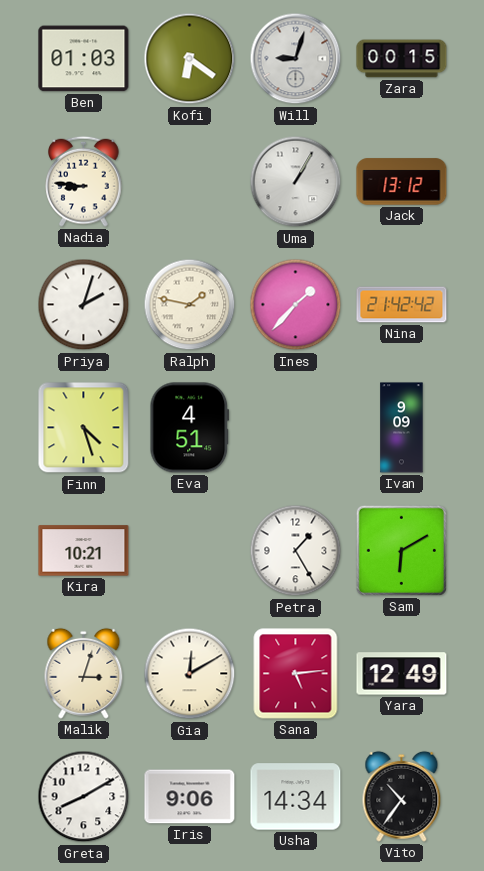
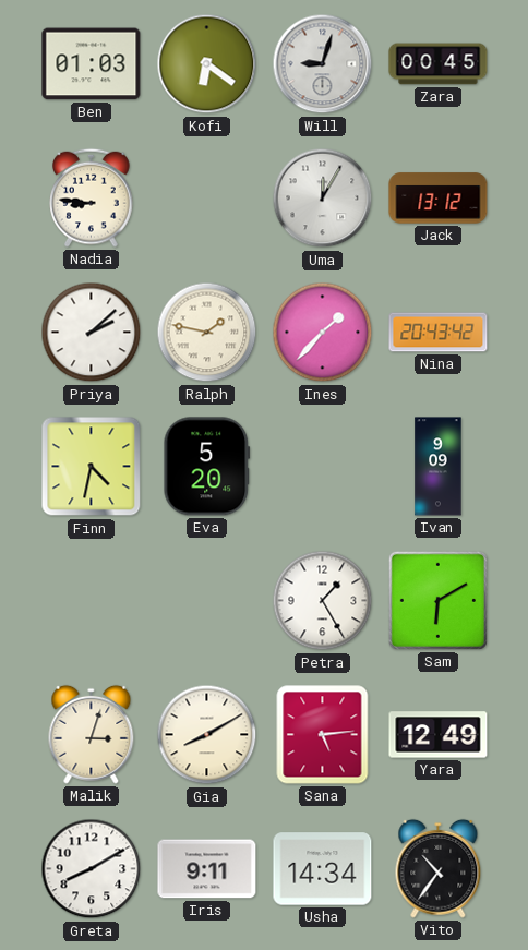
Zara: 00:15 -> 00:45 (439, 64)
Uma: 1:05 -> 12:05 (323, 199)
Priya: 2:03 -> 2:08 (92, 333)
Nina: 21:42 -> 20:43 (439, 333)
Finn: 4:27 -> 4:32 (92, 467)
Eva: 4:51 -> 5:20 (207, 467)
Kira: 10:21 -> none (84, 551)
Gia: 12:10 -> 8:10 (207, 735)
Iris: 9:06 -> 9:11 (207, 869)
